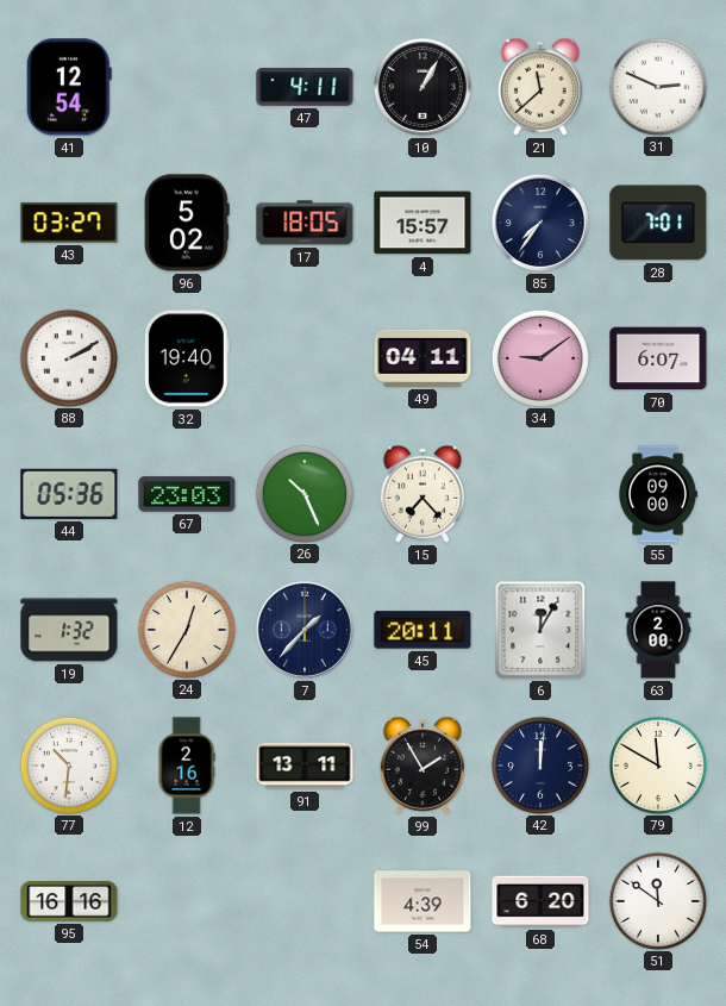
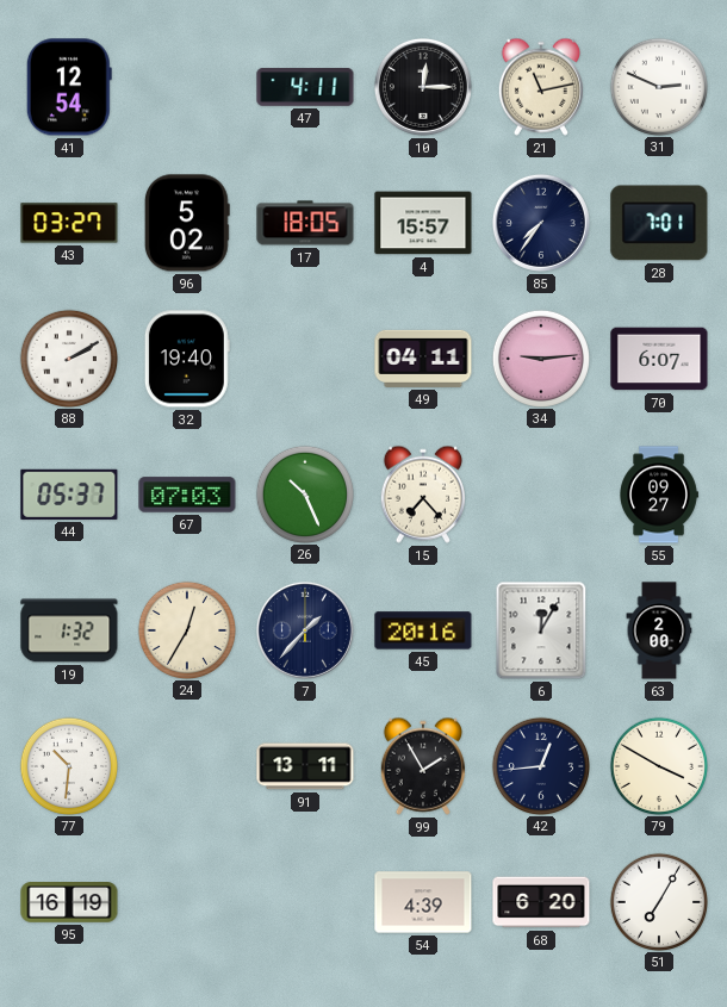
10: 1:05 -> 12:15 (423, 87)
21: 11:38 -> 11:13 (541, 87)
34: 9:09 -> 9:14 (540, 358)
44: 05:36 -> 05:37 (69, 495)
67: 23:03 -> 07:03 (187, 495)
55: 09:00 -> 09:27 (659, 495)
45: 20:11 -> 20:16 (423, 630)
12: 2:16 -> none (187, 766)
42: 12:01 -> 12:44 (540, 765)
79: 11:50 -> 3:50 (658, 765)
95: 16:16 -> 16:19 (69, 903)
51: 11:51 -> 7:05 (658, 901)
